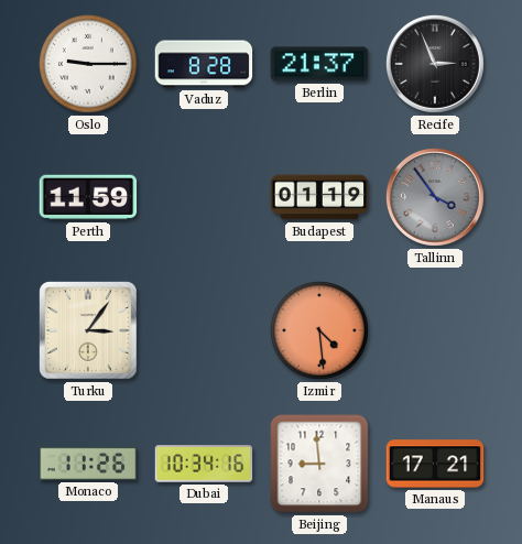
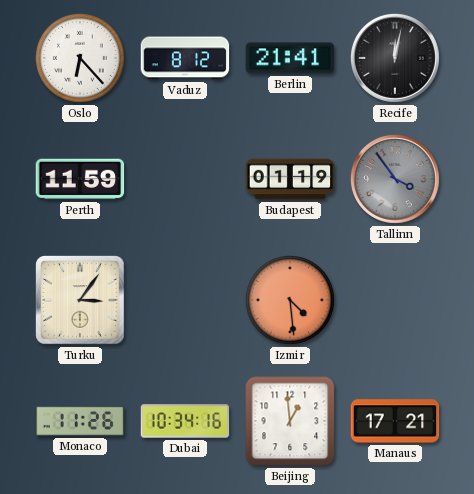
Oslo: 9:15 -> 6:23 (80, 58)
Vaduz: 8:28 -> 8:12 (185, 58)
Berlin: 21:37 -> 21:41 (290, 58)
Recife: 2:56 -> 12:02 (395, 58)
Beijing: 8:59 -> 12:59 (290, 421)
